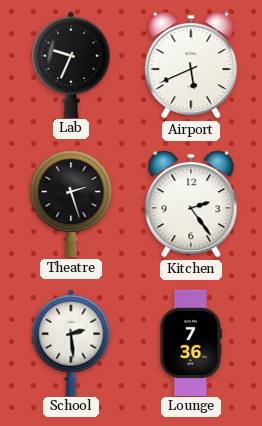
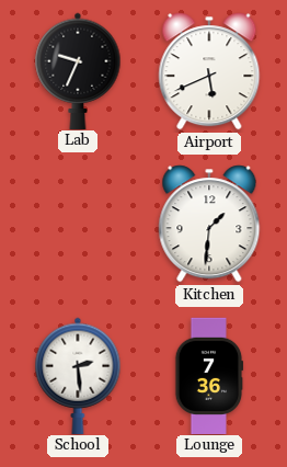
Theatre: 2:27 -> none (71, 204)
Kitchen: 2:24 -> 1:31 (209, 224)
